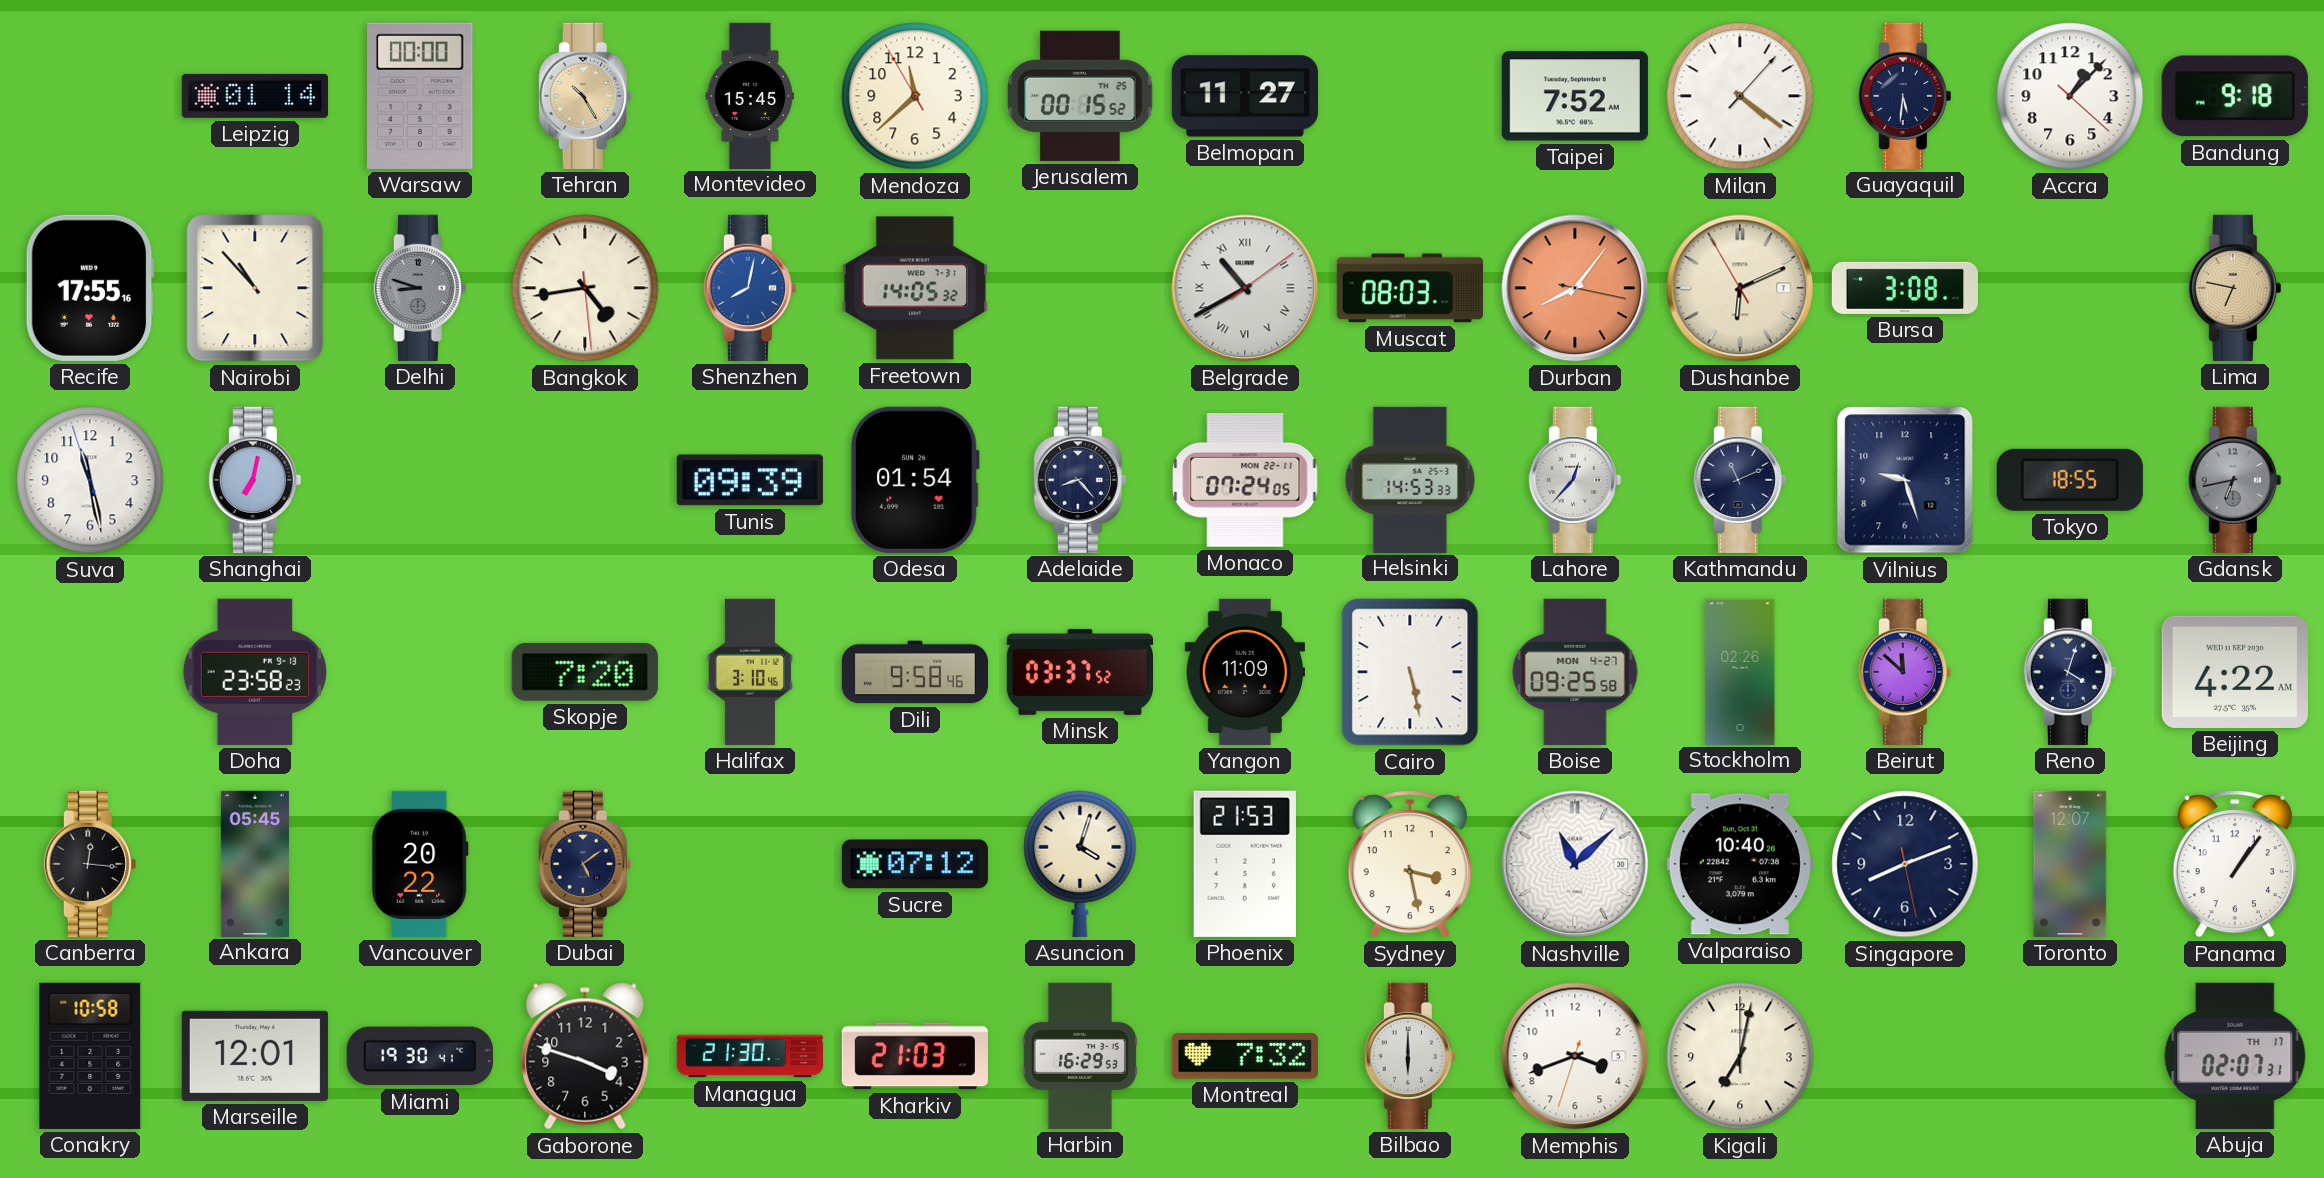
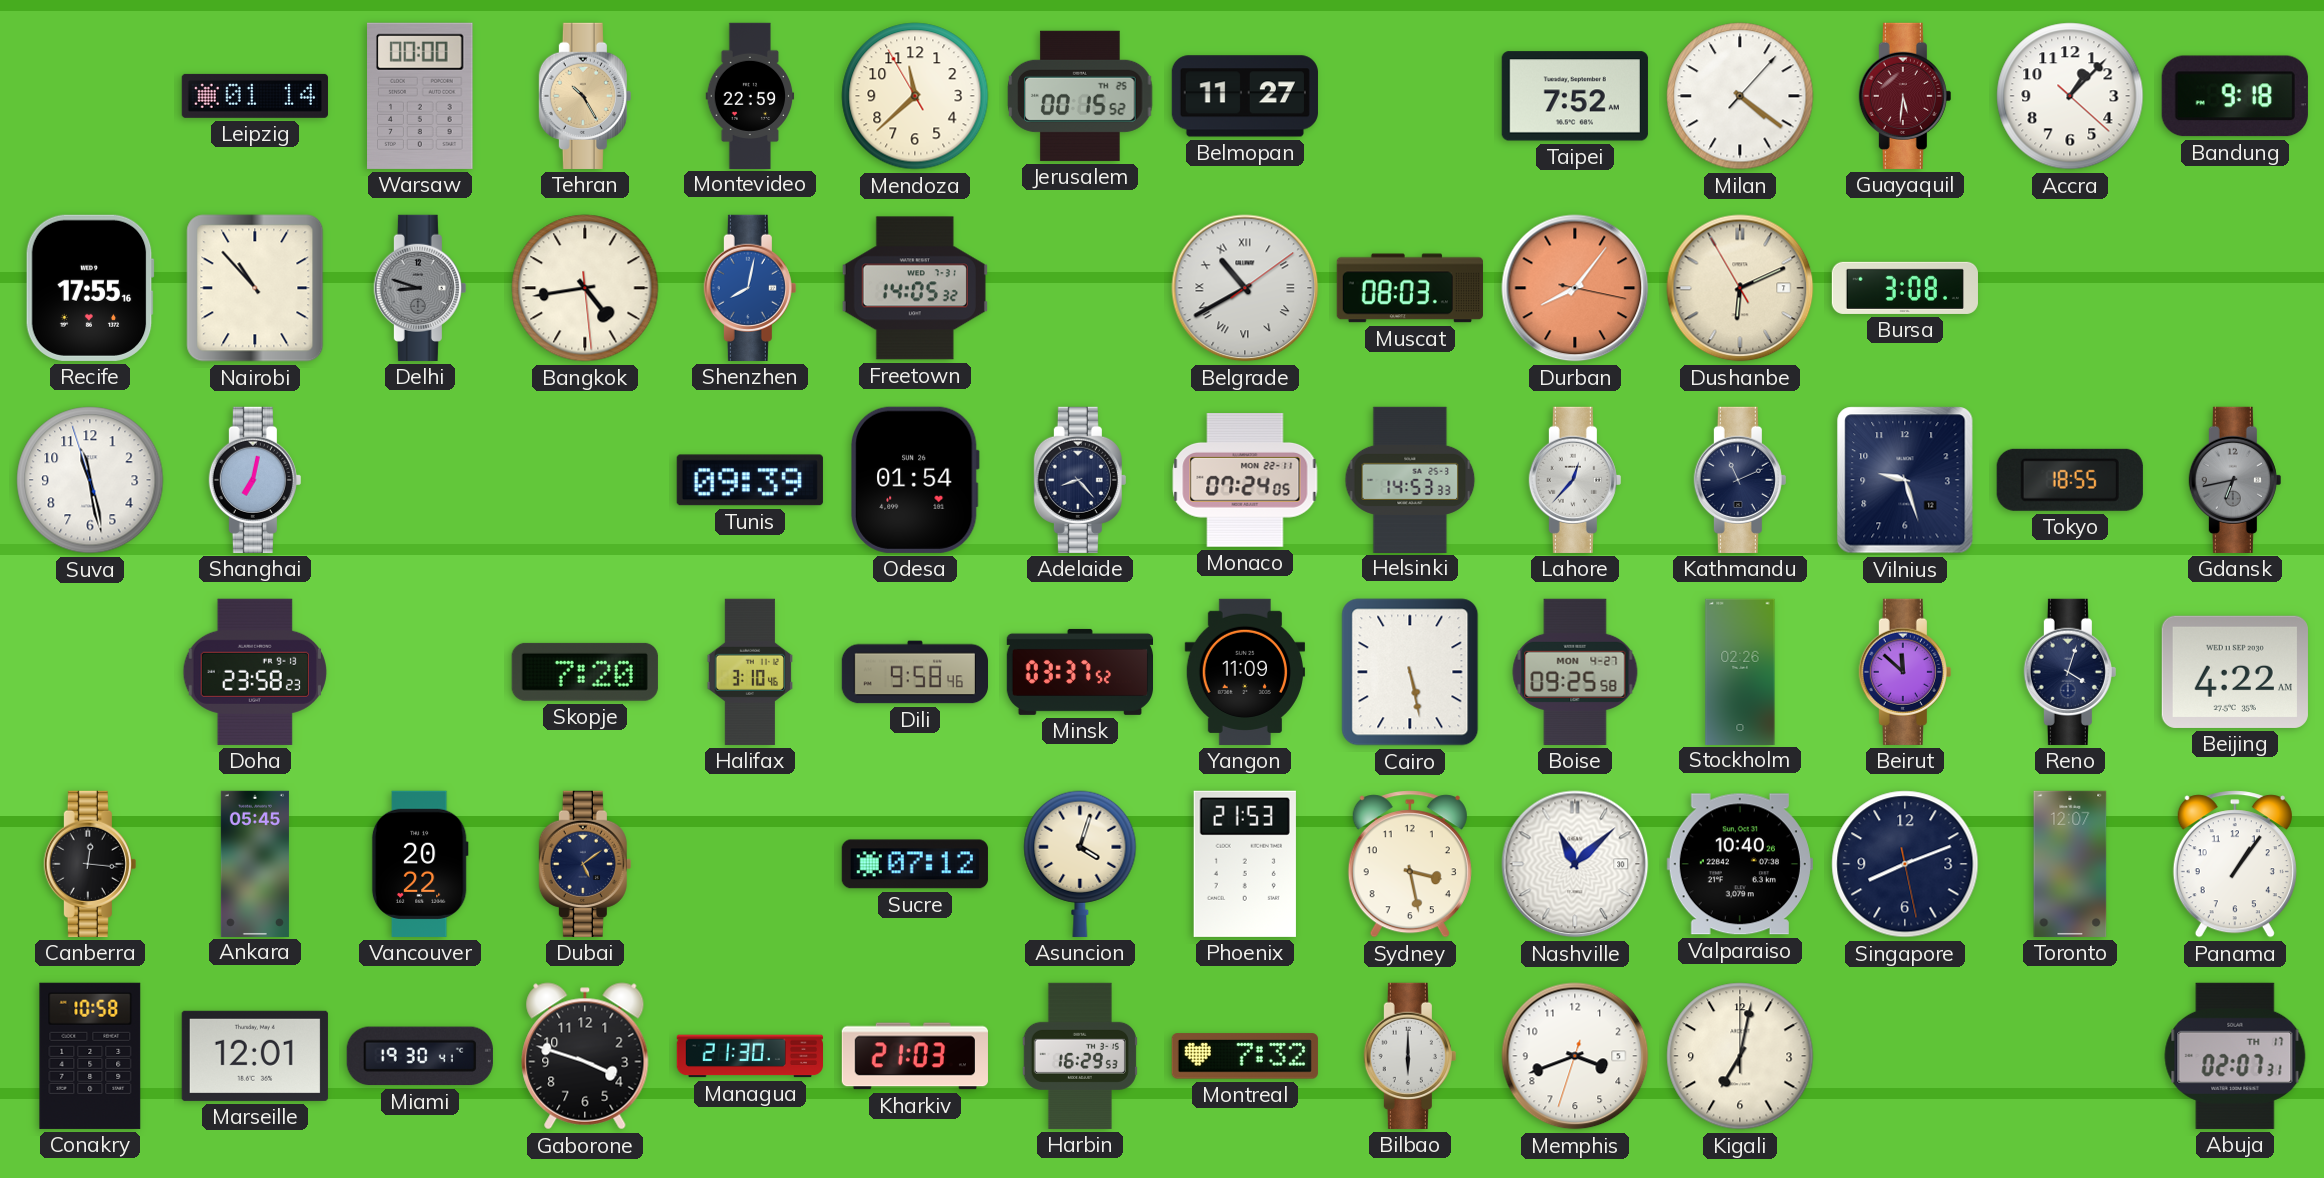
Montevideo: 15:45 -> 22:59 (750, 95)
Guayaquil dial: navy -> burgundy (1905, 96)
Lima: 6:47 -> none (2235, 288)
